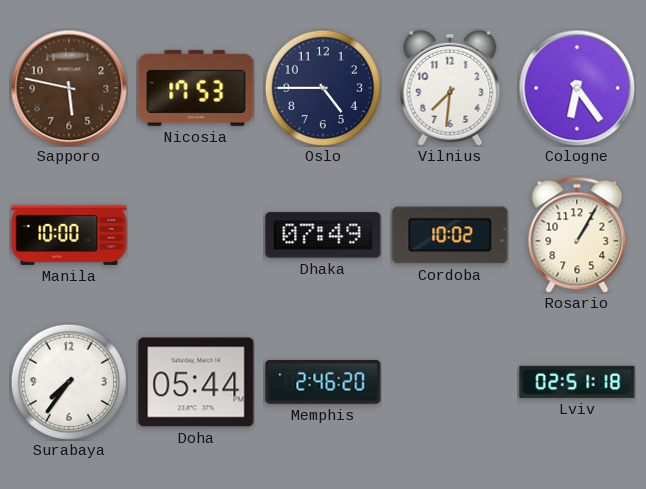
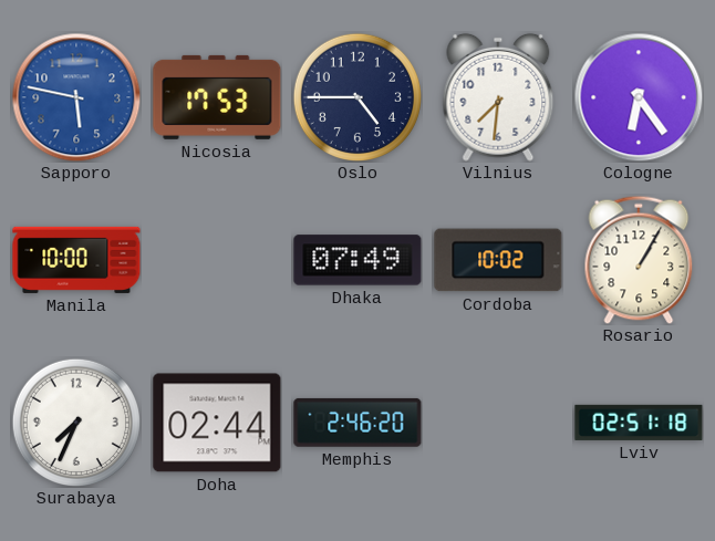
Sapporo dial: brown -> blue (76, 97)
Surabaya: 7:36 -> 7:34 (75, 422)
Doha: 05:44 -> 02:44 (217, 423)
